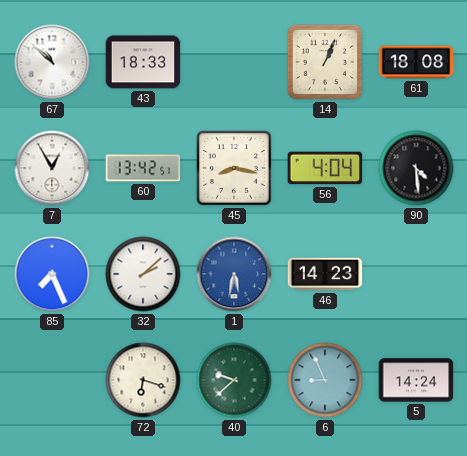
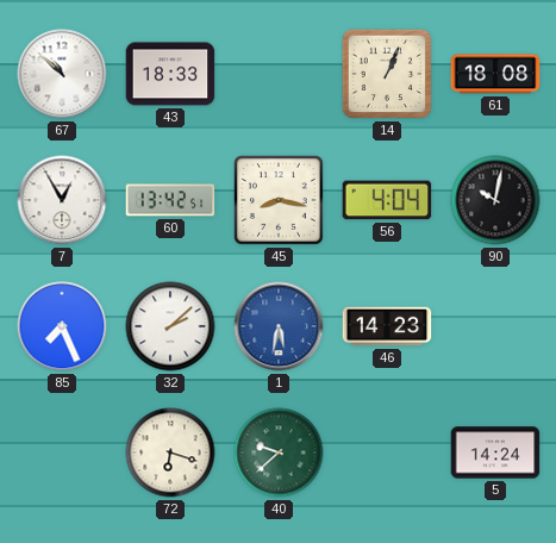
90: 4:29 -> 10:02 (495, 200)
6: 8:56 -> none (325, 380)
